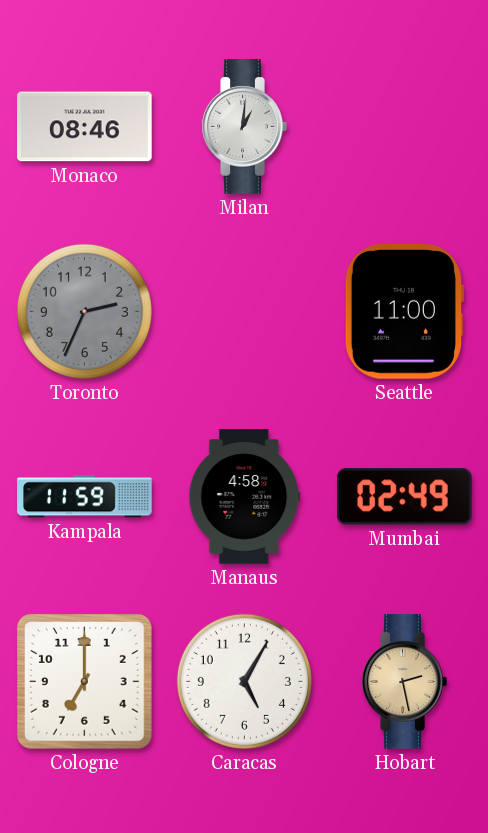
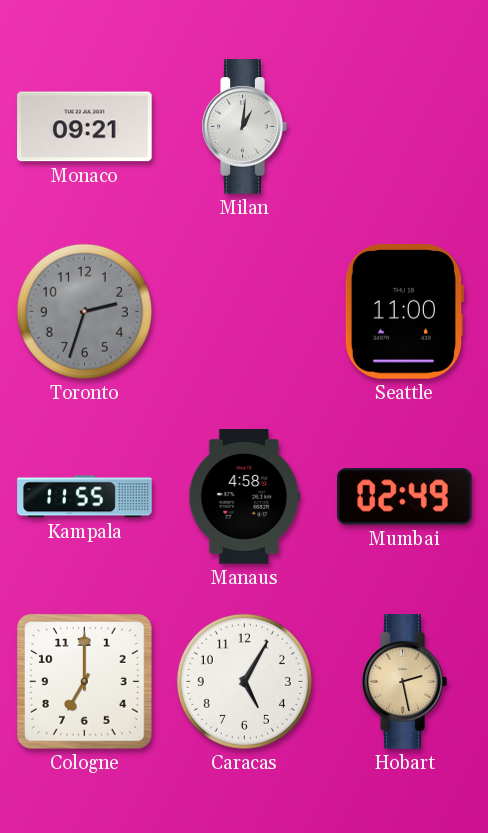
Monaco: 08:46 -> 09:21 (85, 127)
Toronto: 2:34 -> 2:33 (84, 311)
Kampala: 11:59 -> 11:55 (85, 497)
